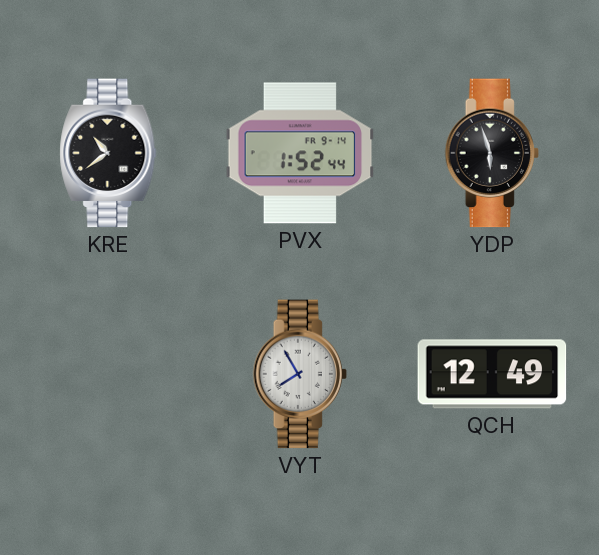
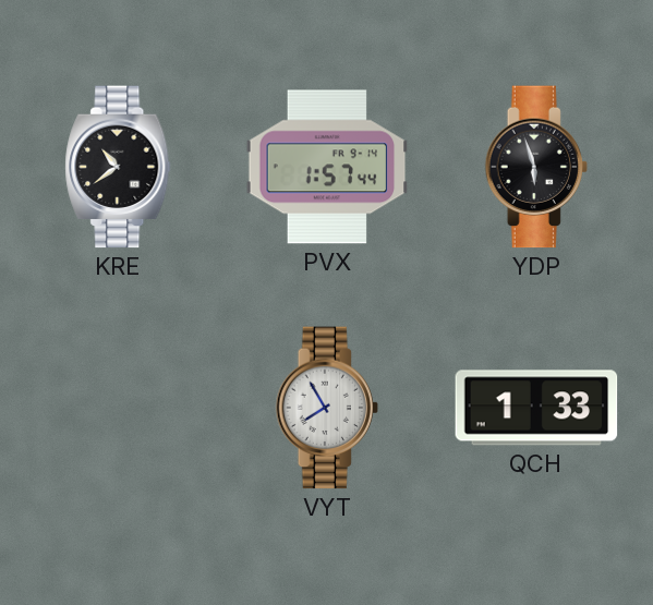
PVX: 1:52 -> 1:57 (327, 167)
QCH: 12:49 -> 1:33 (536, 408)
